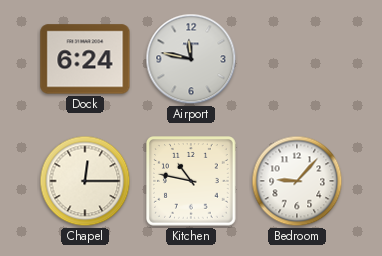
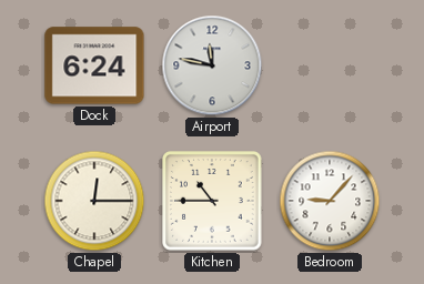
Kitchen: 10:47 -> 10:45 (213, 202)
